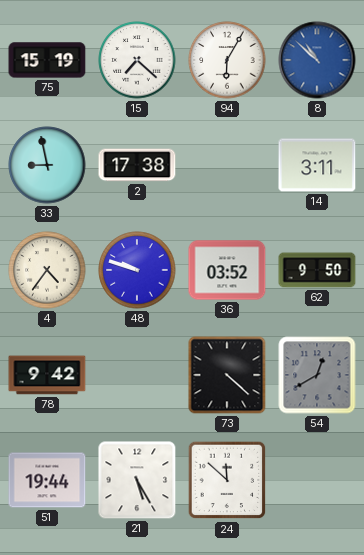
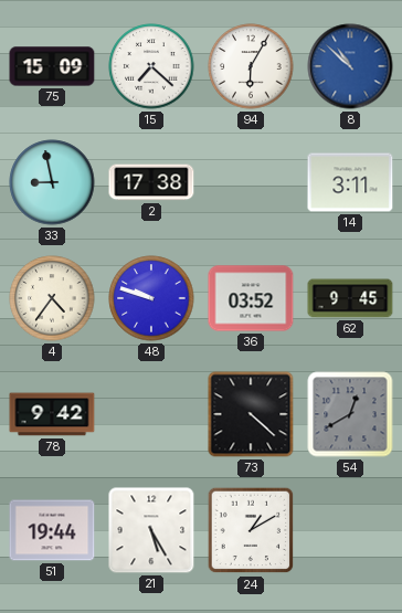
75: 15:19 -> 15:09 (52, 66)
62: 9:50 -> 9:45 (350, 298)
24: 11:52 -> 1:10 (251, 530)
